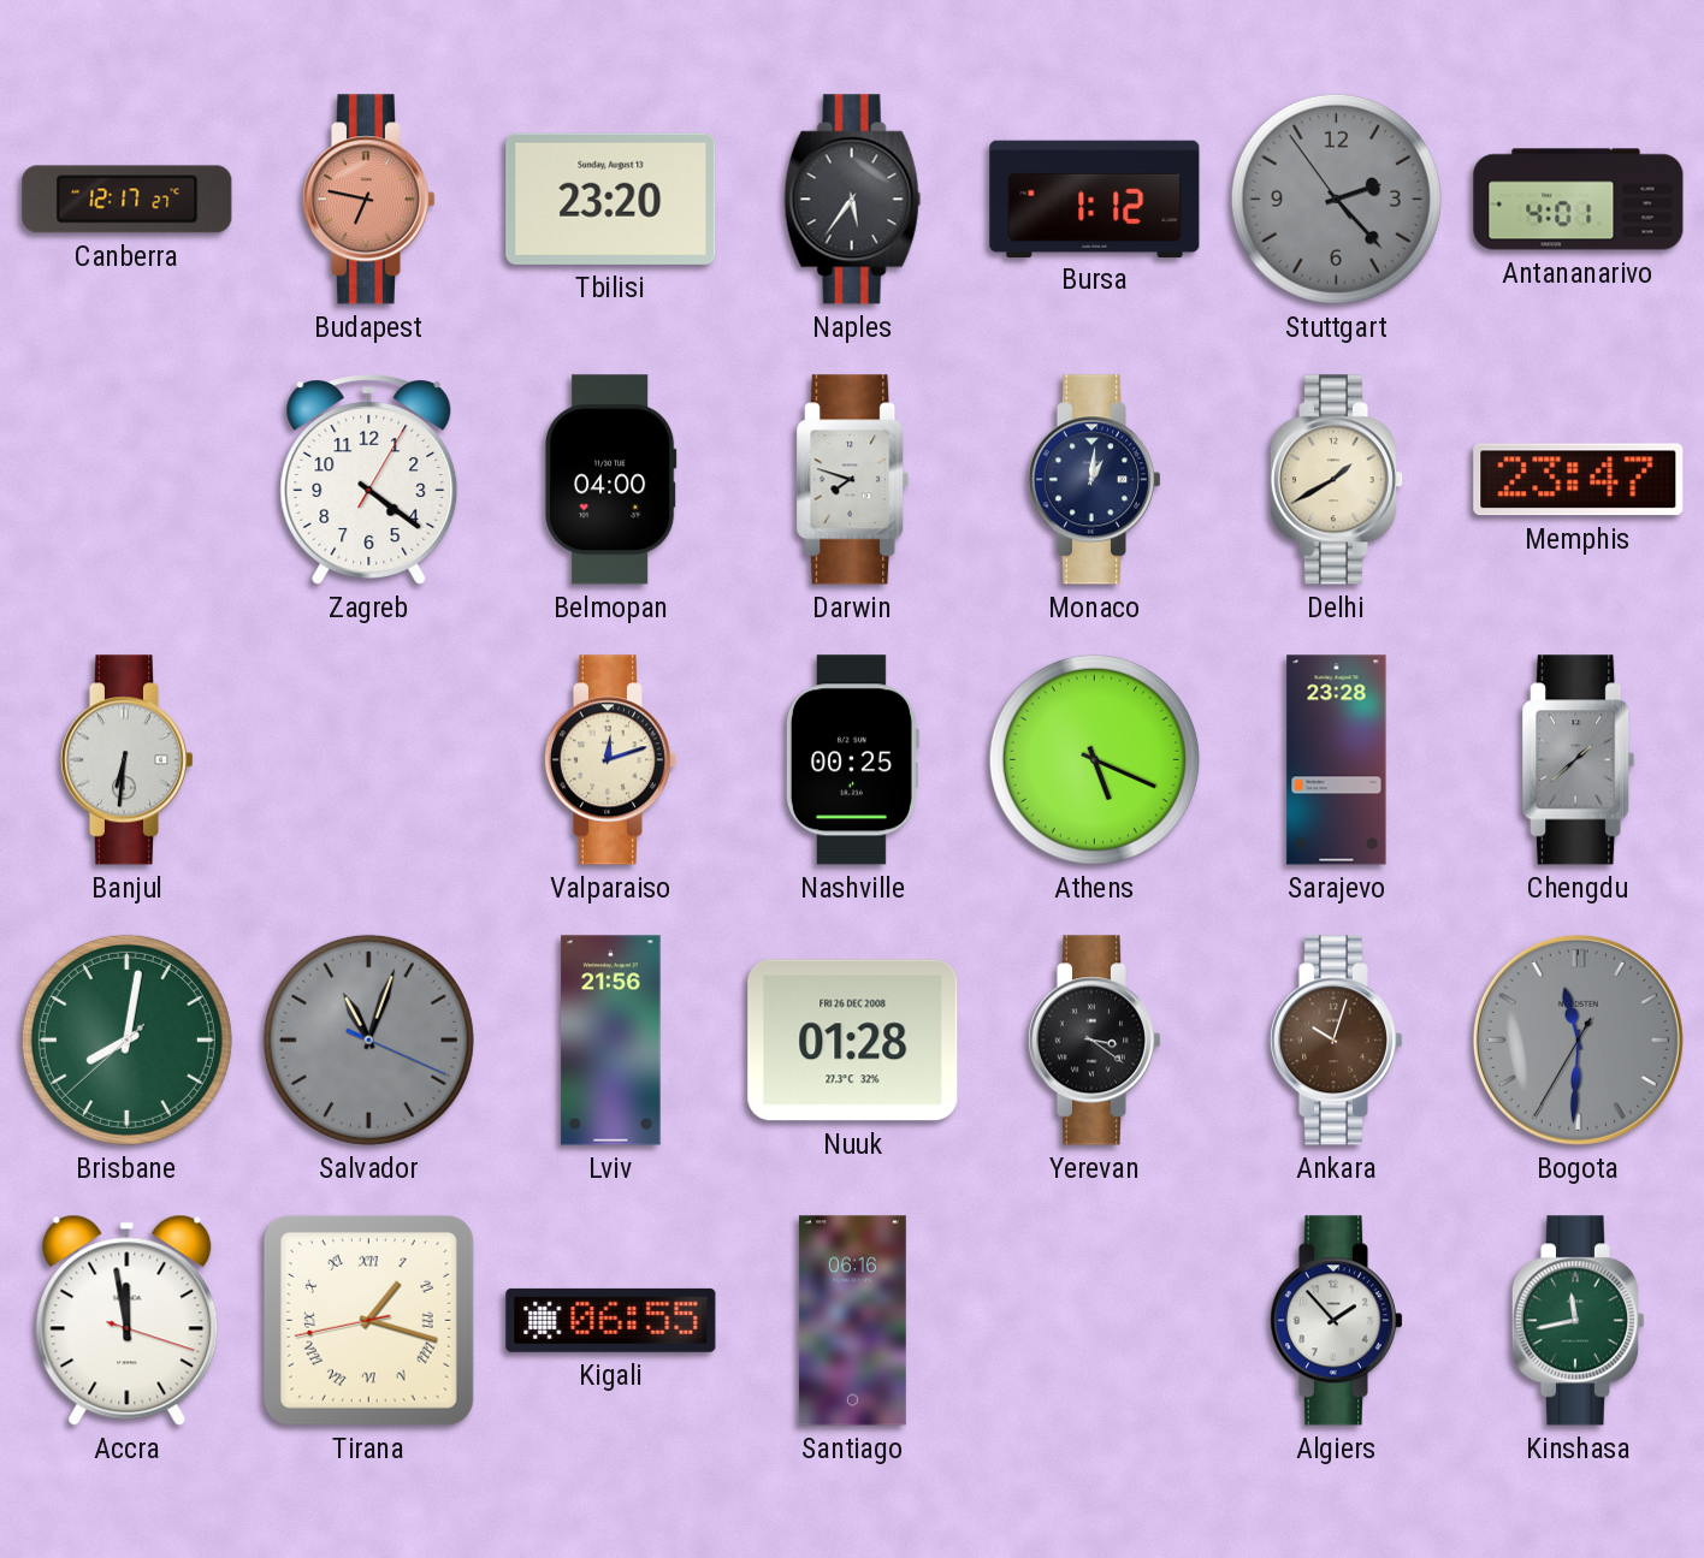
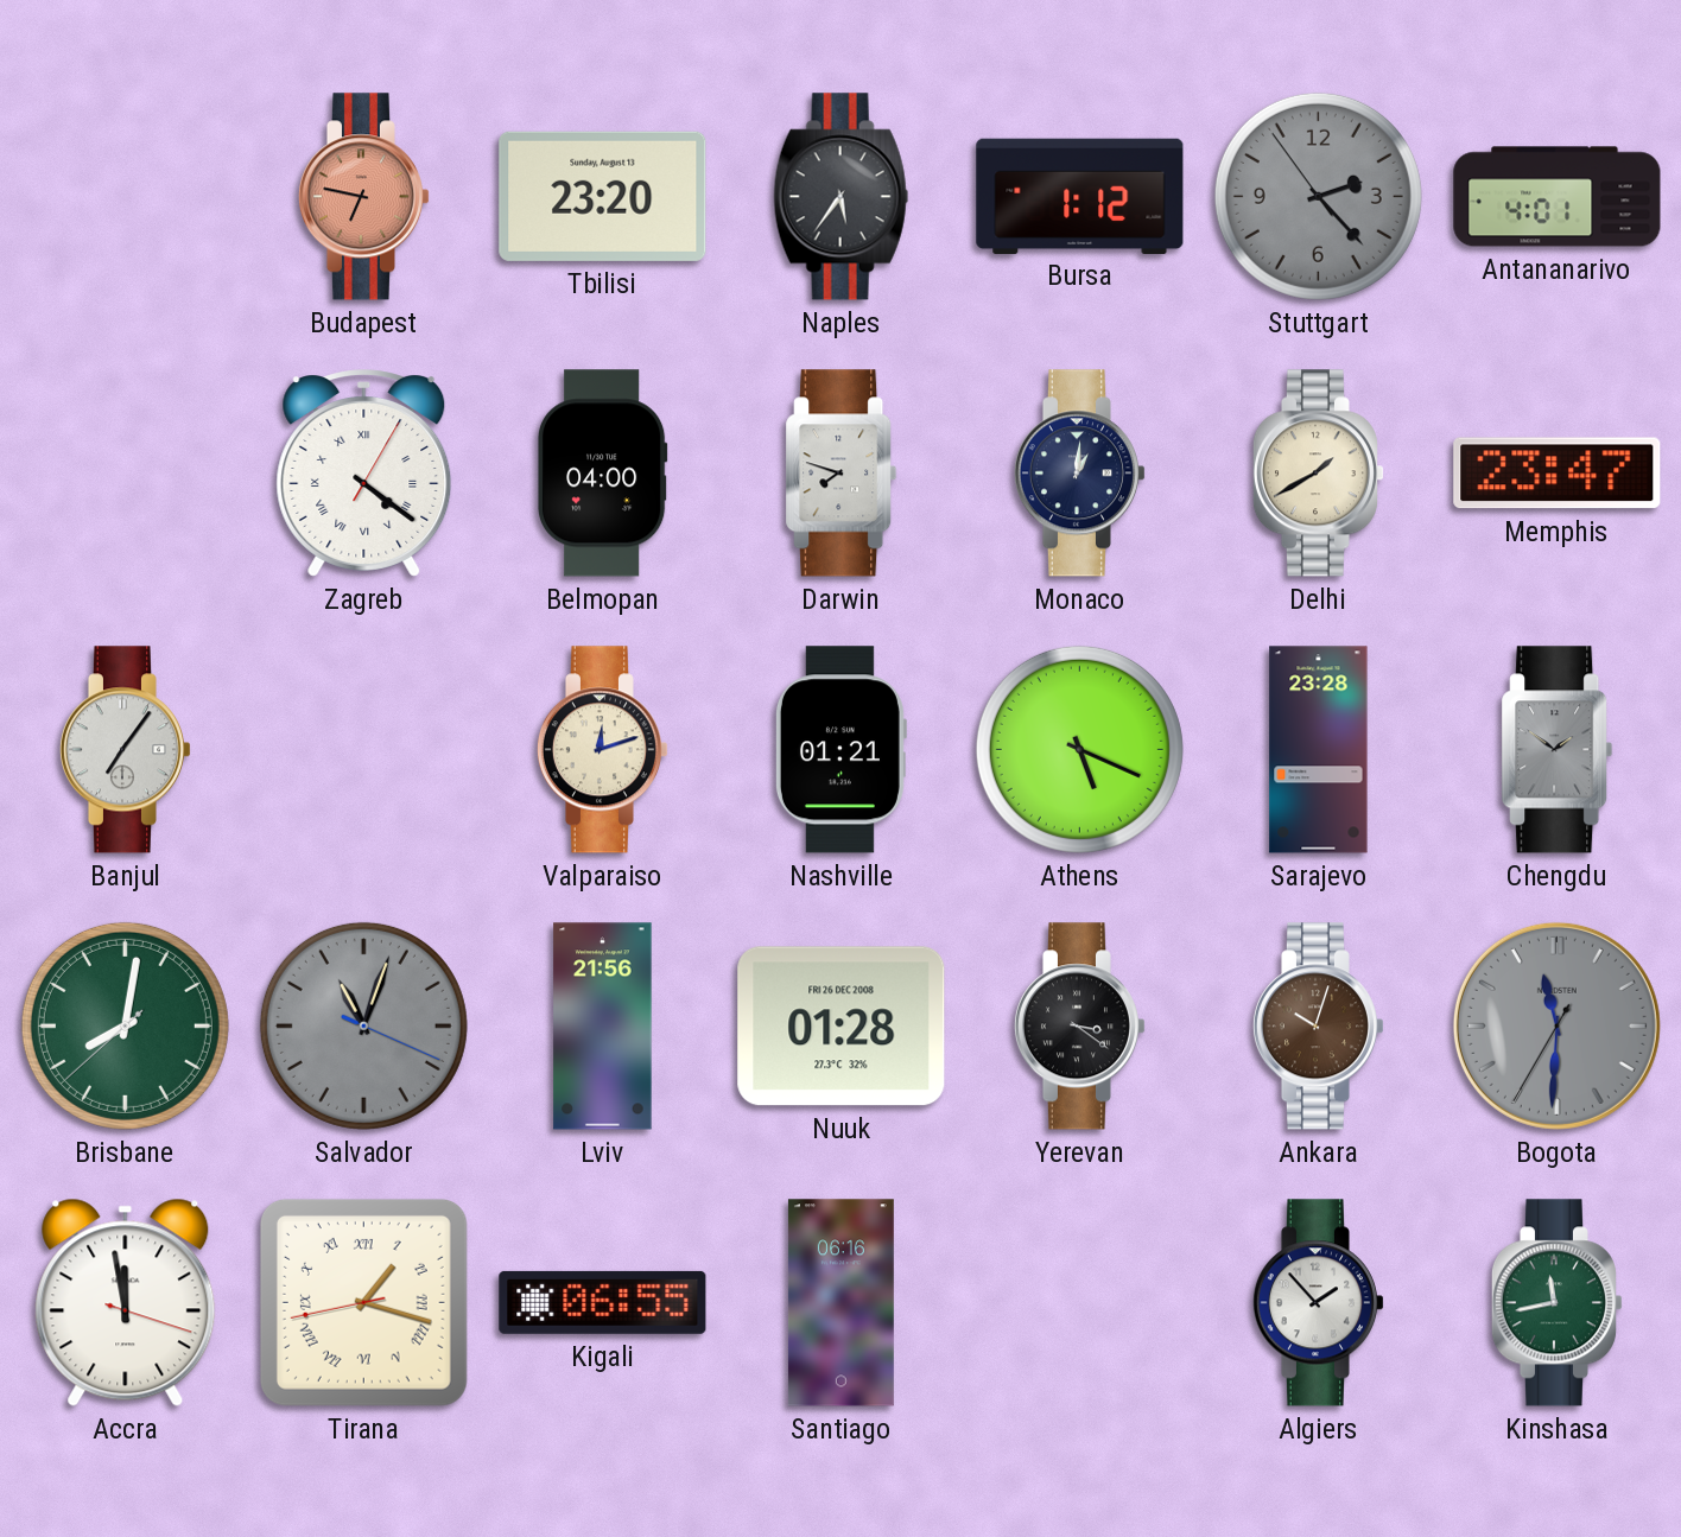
Canberra: 12:17 -> none (128, 200)
Zagreb numerals: Arabic -> Roman (364, 474)
Banjul: 6:31 -> 7:06 (125, 750)
Nashville: 00:25 -> 01:21 (840, 750)
Chengdu: 1:38 -> 1:51 (1558, 750)
